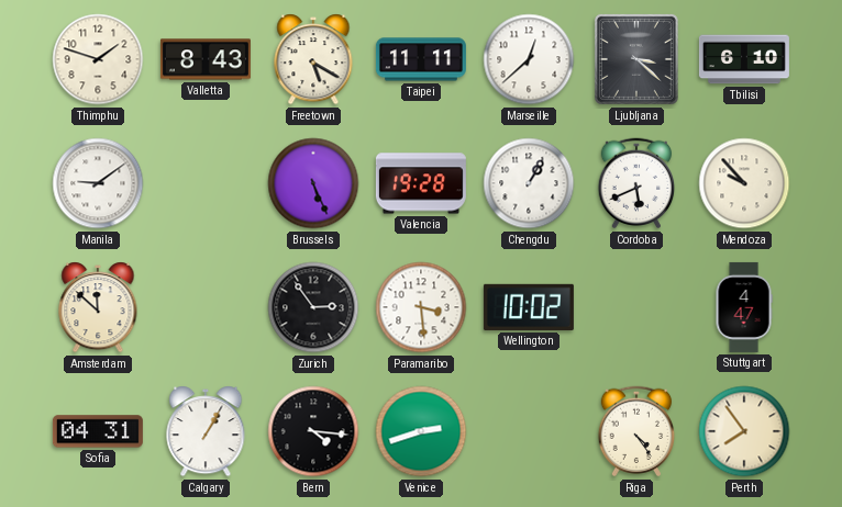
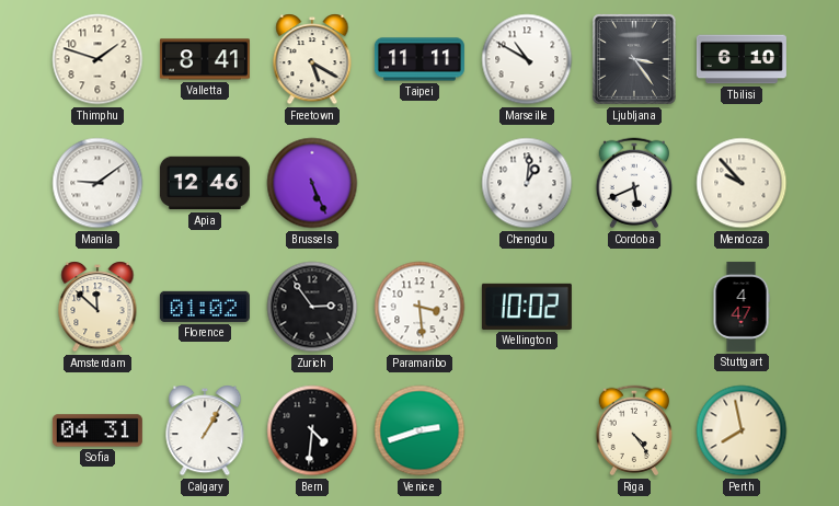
Valletta: 8:43 -> 8:41 (205, 59)
Marseille: 12:38 -> 10:50 (527, 59)
Ljubljana: 3:22 -> 3:24 (634, 59)
Apia: none -> 12:46 (205, 183)
Valencia: 19:28 -> none (421, 183)
Chengdu: 1:05 -> 1:01 (527, 183)
Florence: none -> 01:02 (205, 307)
Bern: 4:16 -> 4:31 (312, 430)
Perth: 7:54 -> 7:58 (742, 430)
